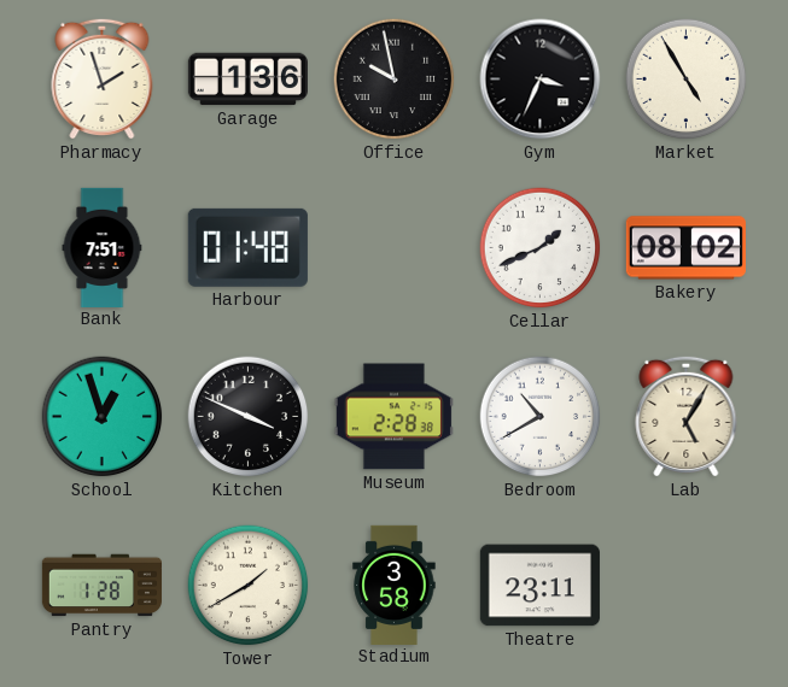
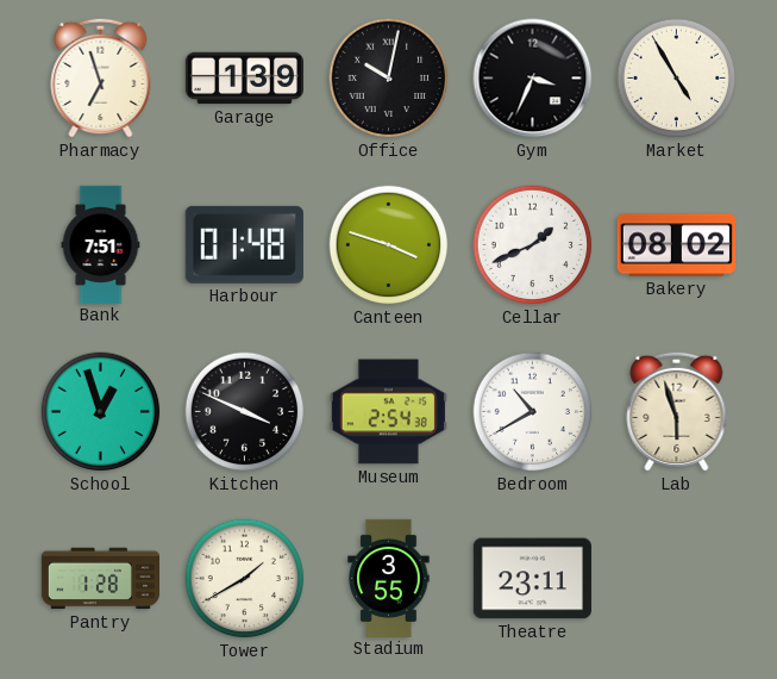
Pharmacy: 1:57 -> 6:57 (101, 77)
Garage: 1:36 -> 1:39 (244, 79)
Office: 9:58 -> 10:02 (389, 79)
Canteen: none -> 3:48 (389, 245)
Museum: 2:28 -> 2:54 (388, 412)
Lab: 5:05 -> 5:57 (677, 411)
Stadium: 3:58 -> 3:55 (389, 578)
